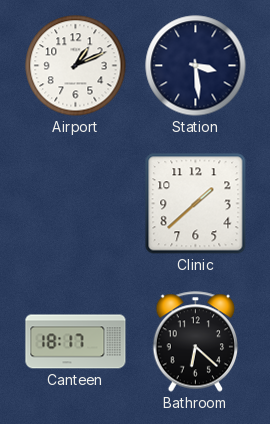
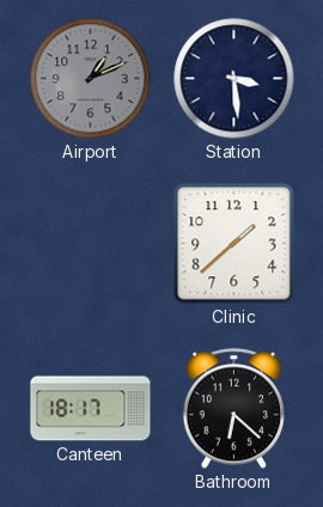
Airport dial: white -> grey (91, 79)
